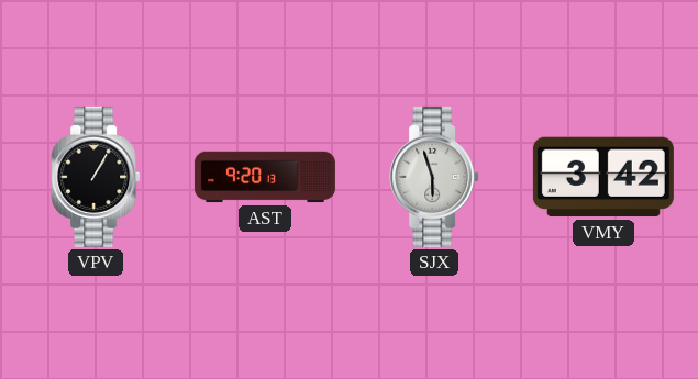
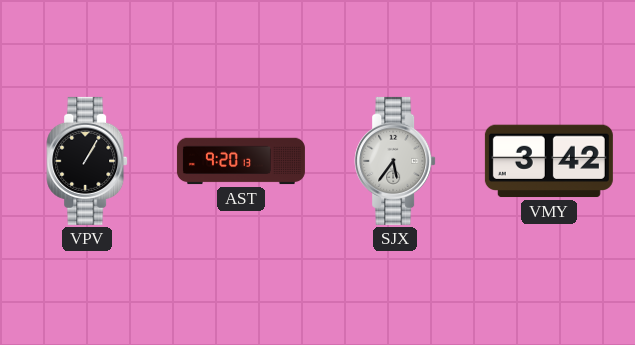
SJX: 5:57 -> 5:36 (395, 161)
